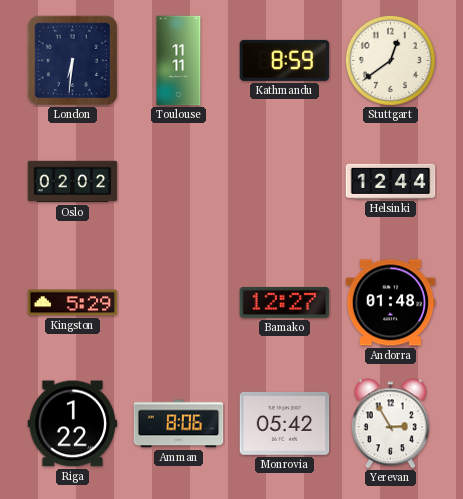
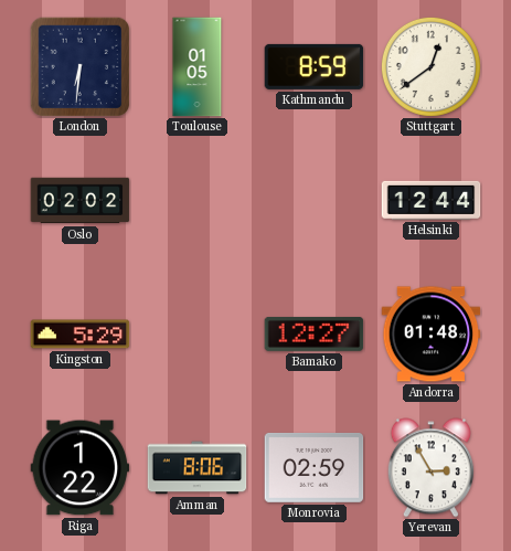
Toulouse: 11:11 -> 01:05 (198, 67)
Monrovia: 05:42 -> 02:59 (315, 467)
